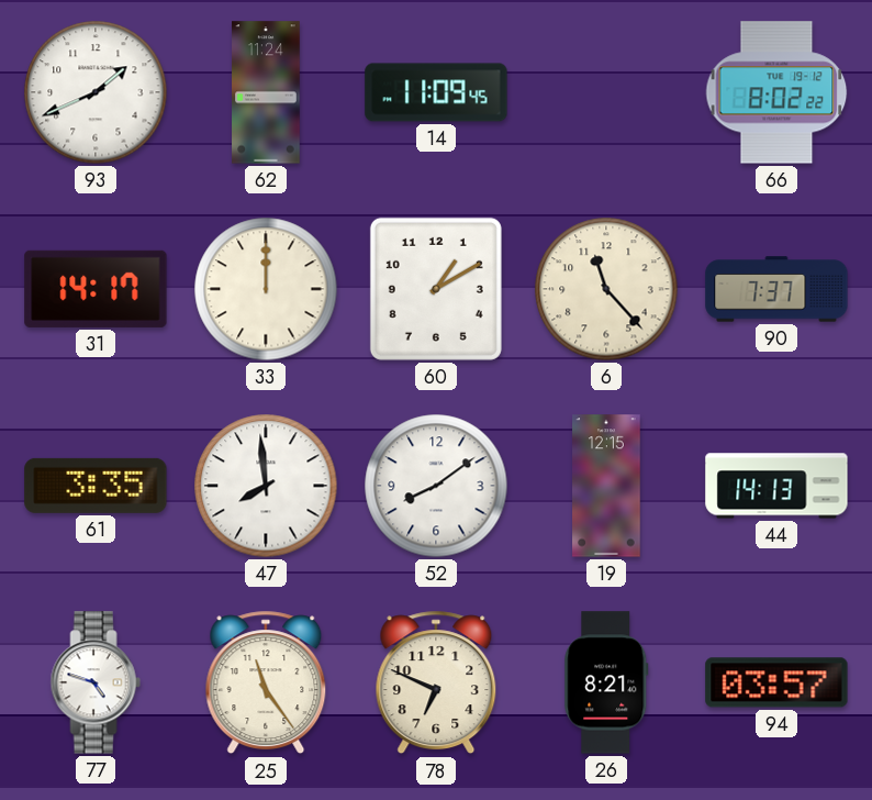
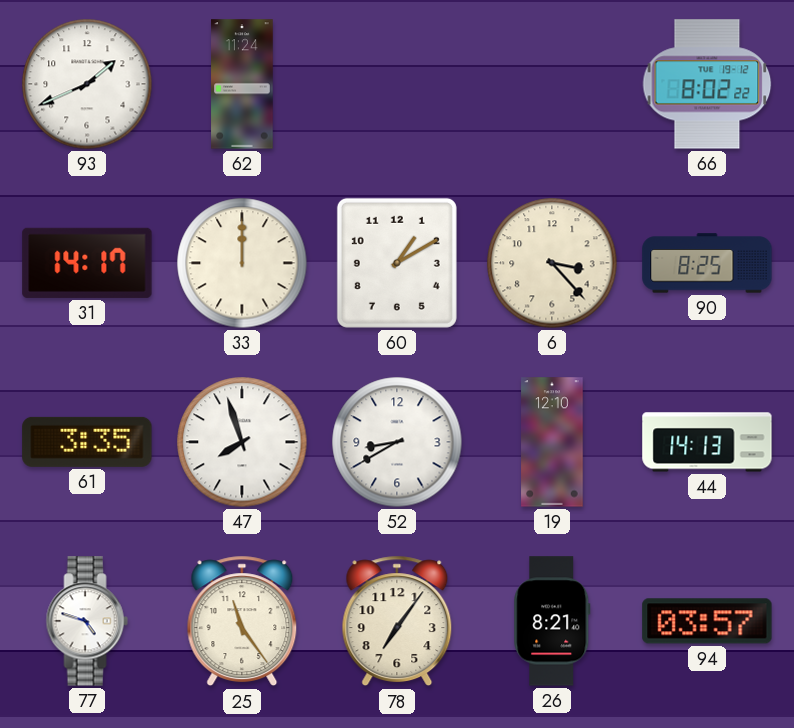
14: 11:09 -> none (436, 92)
6: 11:23 -> 3:23 (552, 263)
90: 7:37 -> 8:25 (707, 263)
47: 7:59 -> 7:57 (242, 442)
52: 8:09 -> 8:40 (397, 442)
19: 12:15 -> 12:10 (552, 442)
78: 6:49 -> 7:06 (397, 621)
